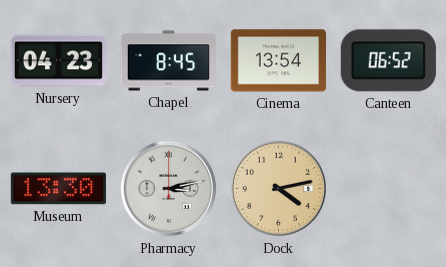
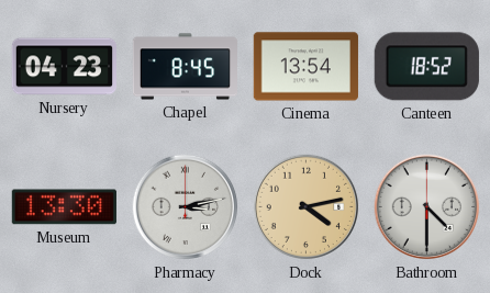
Canteen: 06:52 -> 18:52 (426, 67)
Bathroom: none -> 4:30 (427, 207)
